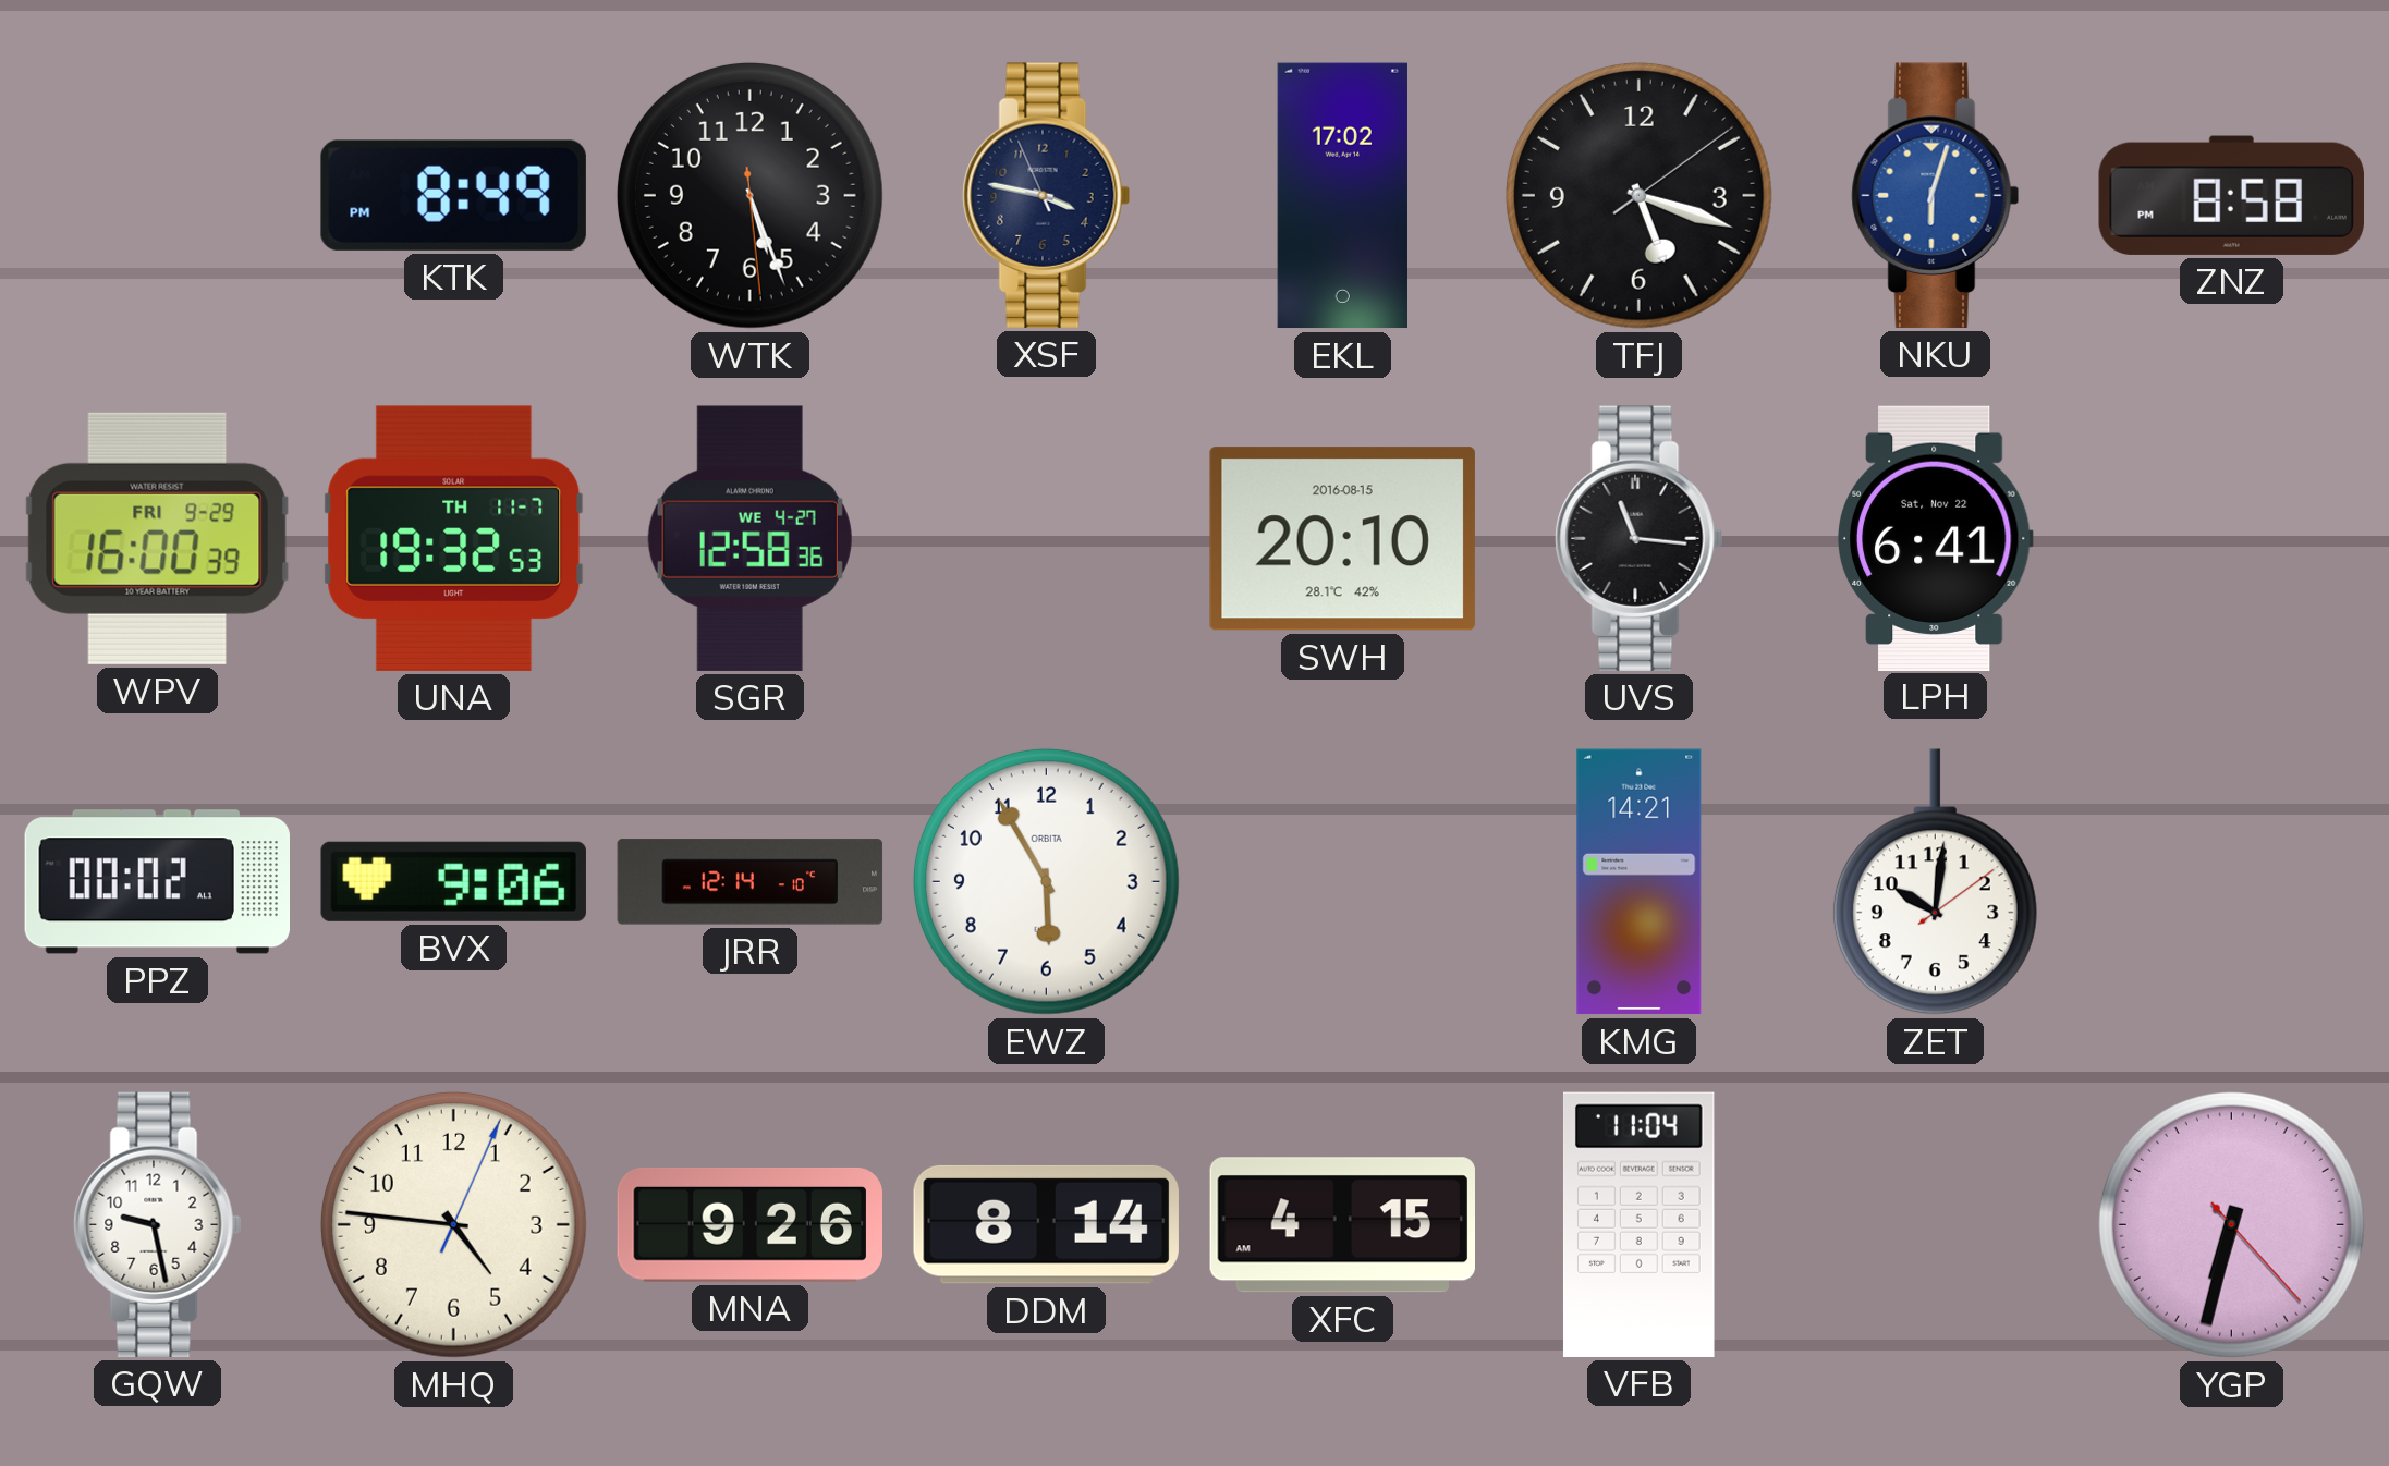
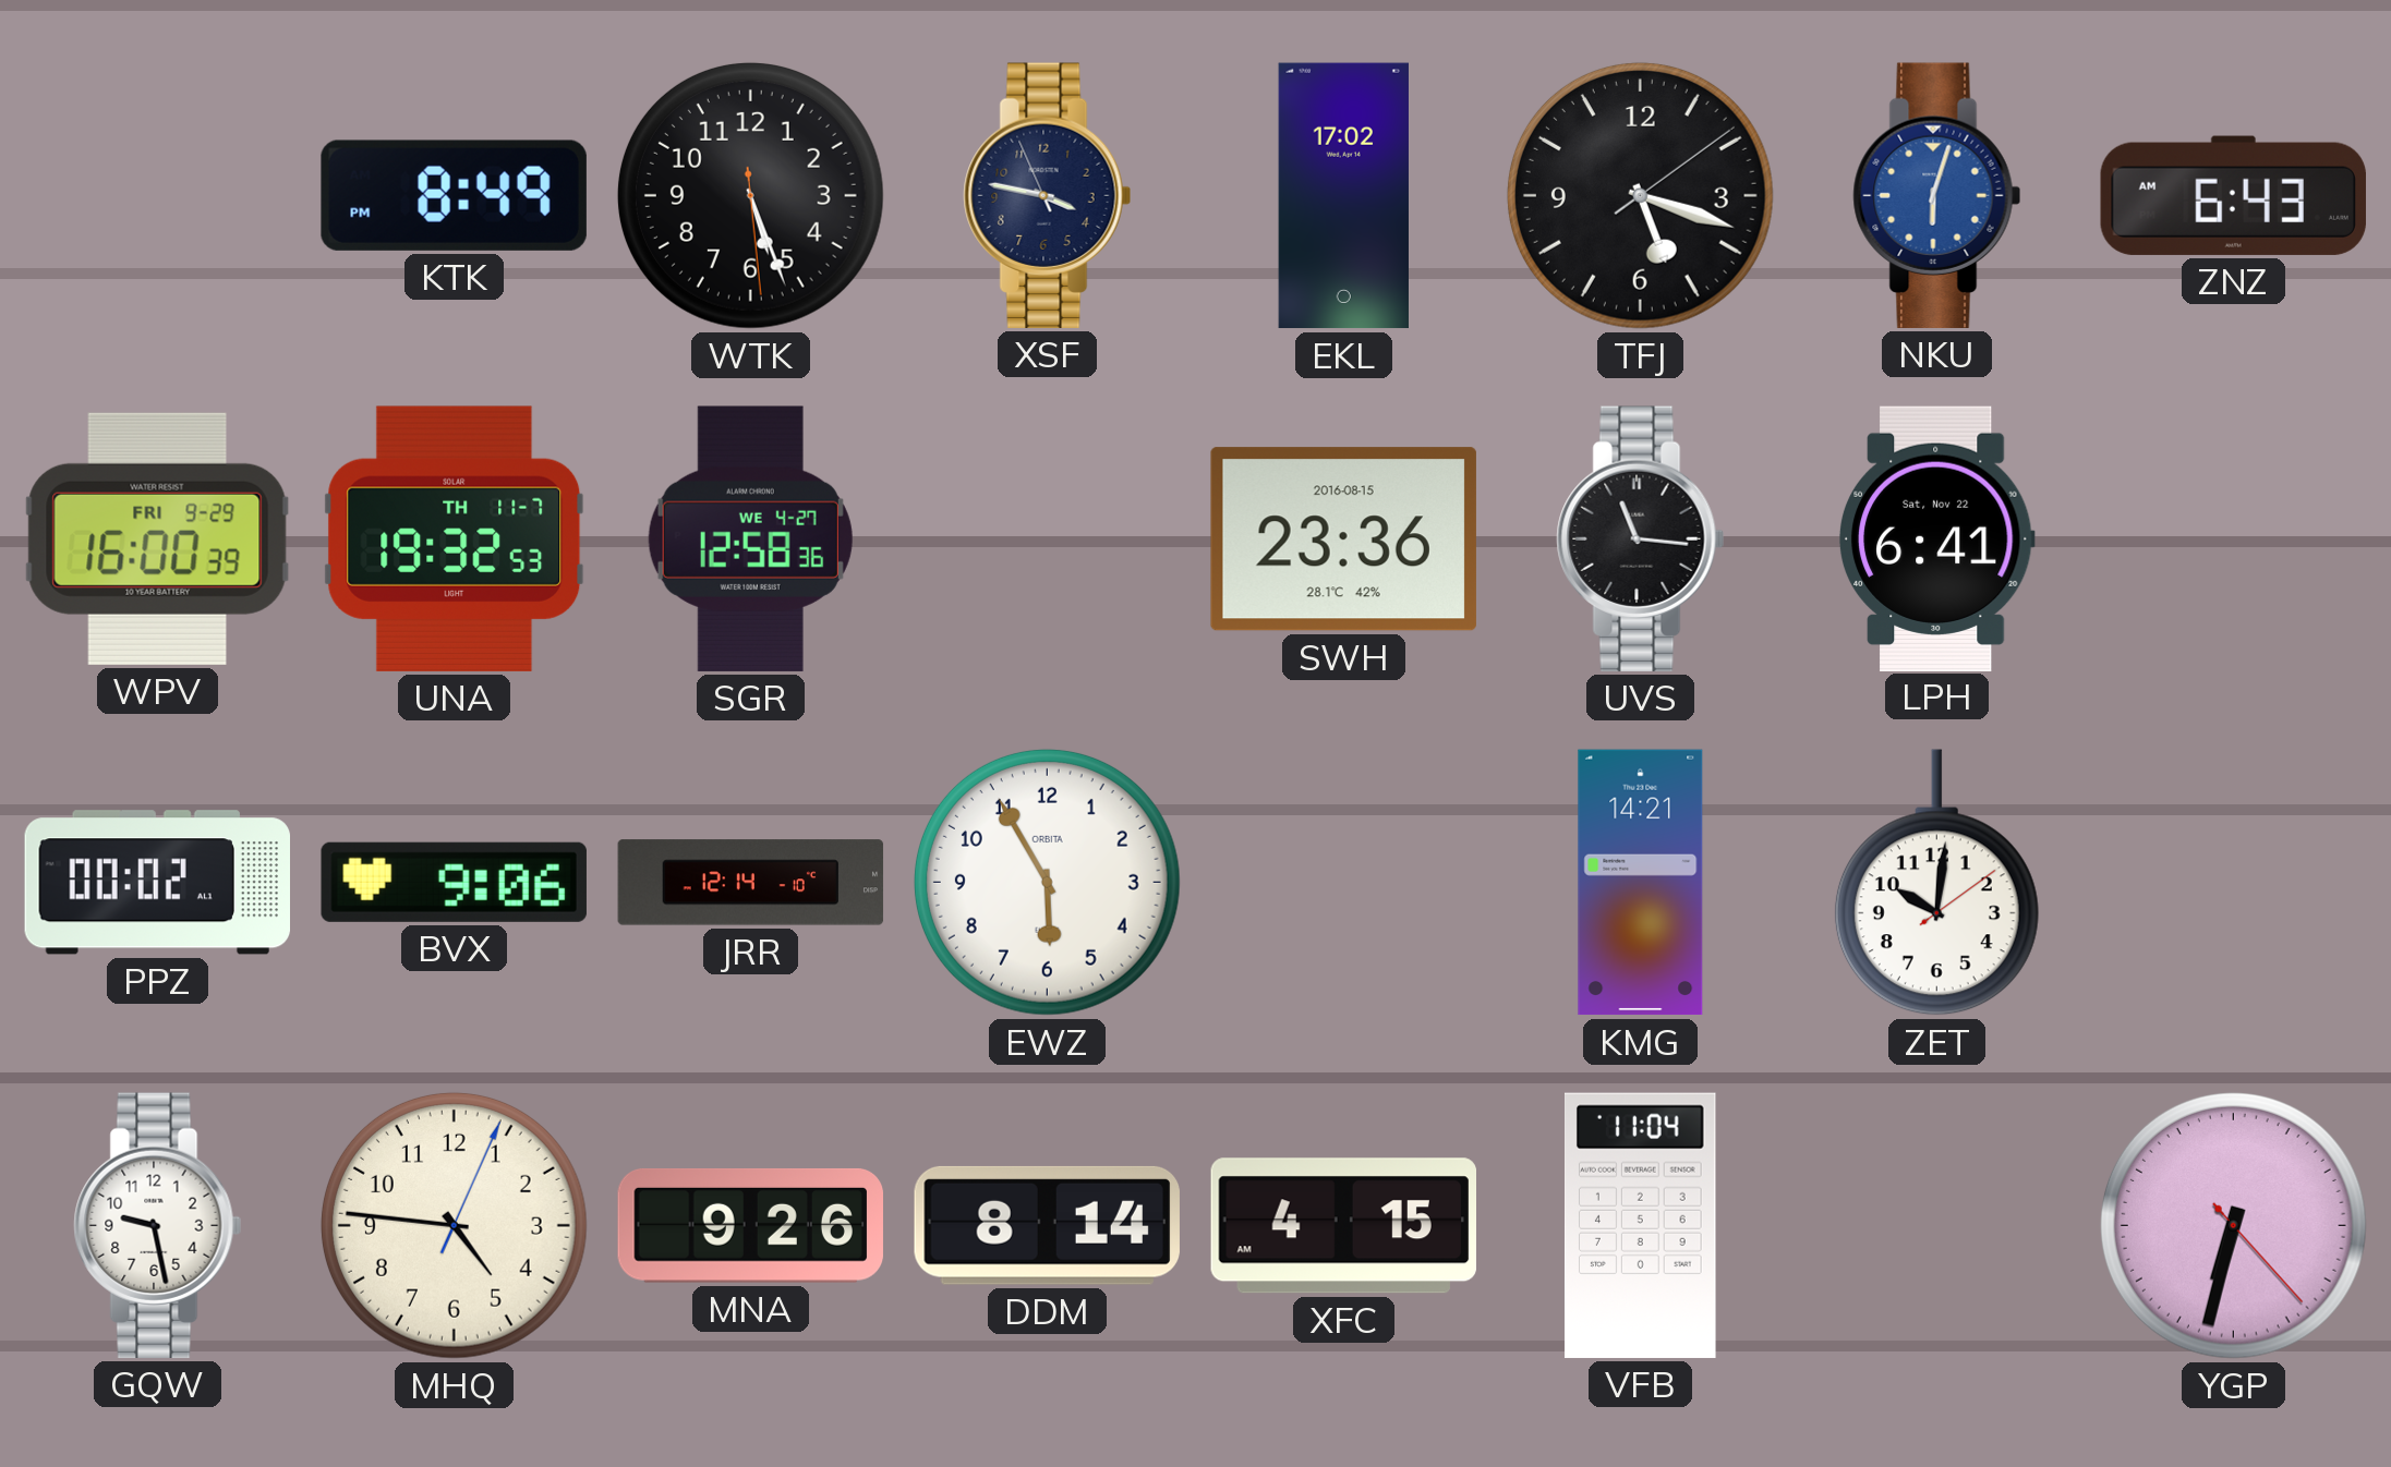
ZNZ: 8:58 -> 6:43 (2233, 195)
SWH: 20:10 -> 23:36 (1343, 539)
